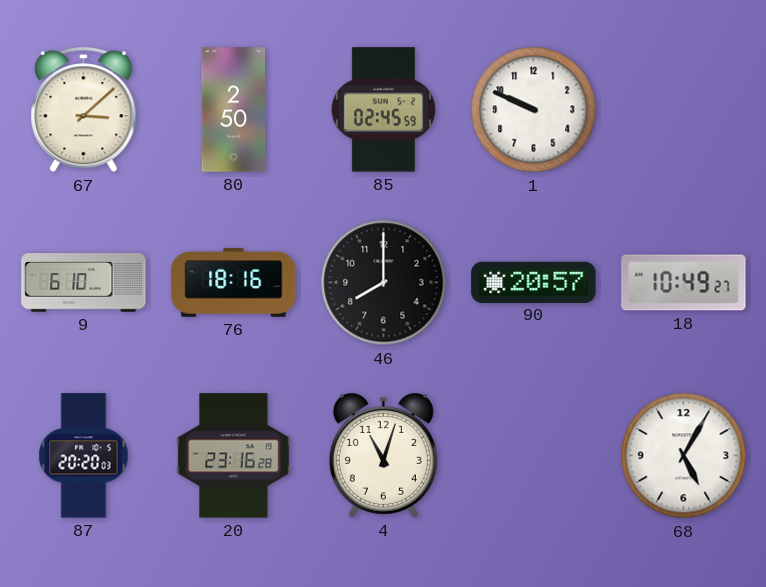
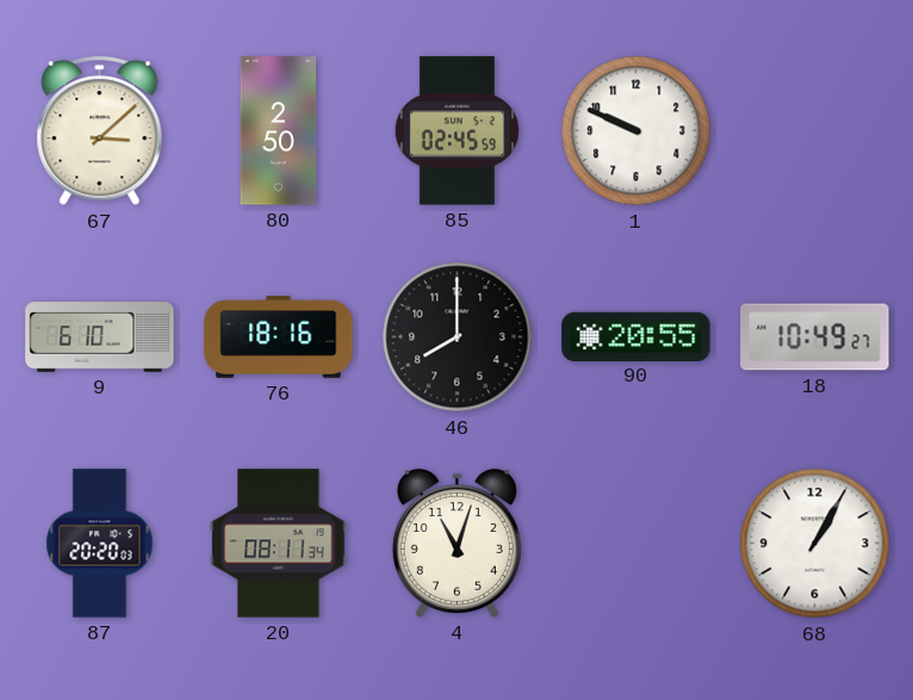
90: 20:57 -> 20:55 (636, 336)
20: 23:16 -> 08:11 (279, 544)
68: 5:05 -> 1:05 (815, 544)
